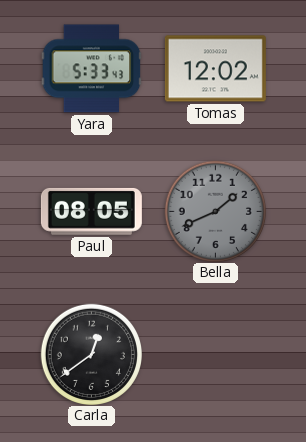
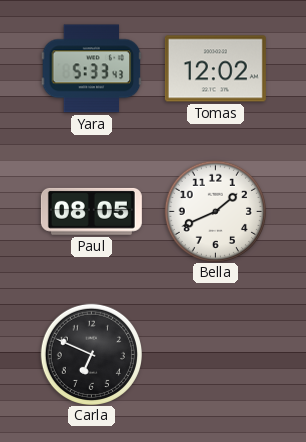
Bella dial: grey -> white (215, 211)
Carla: 12:39 -> 6:49 (91, 354)
